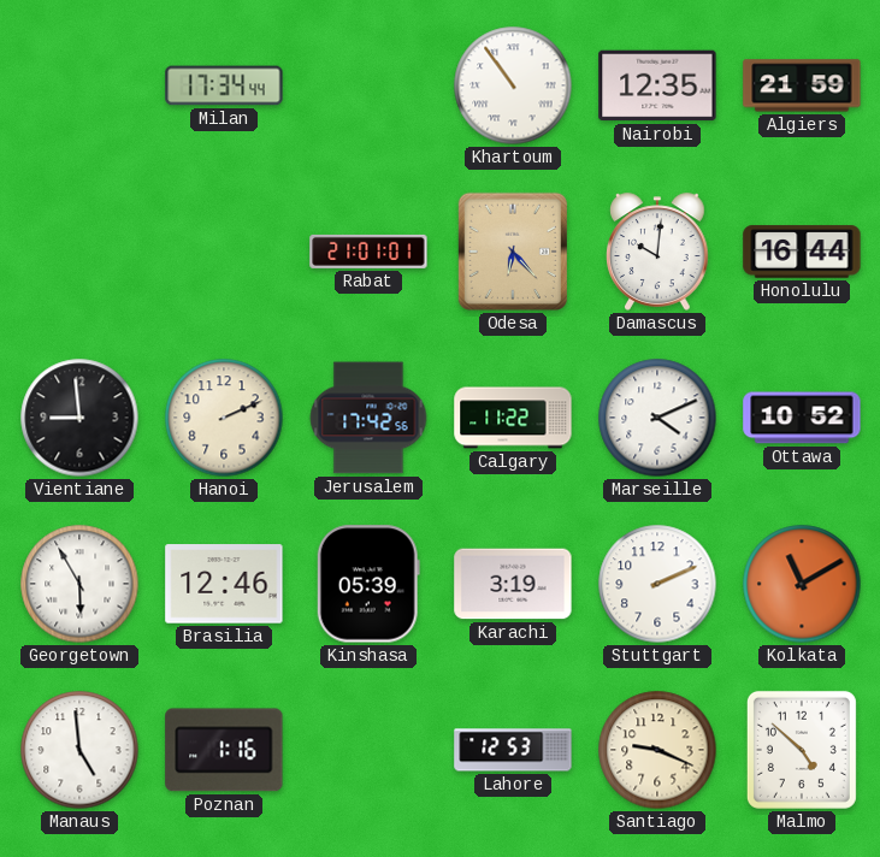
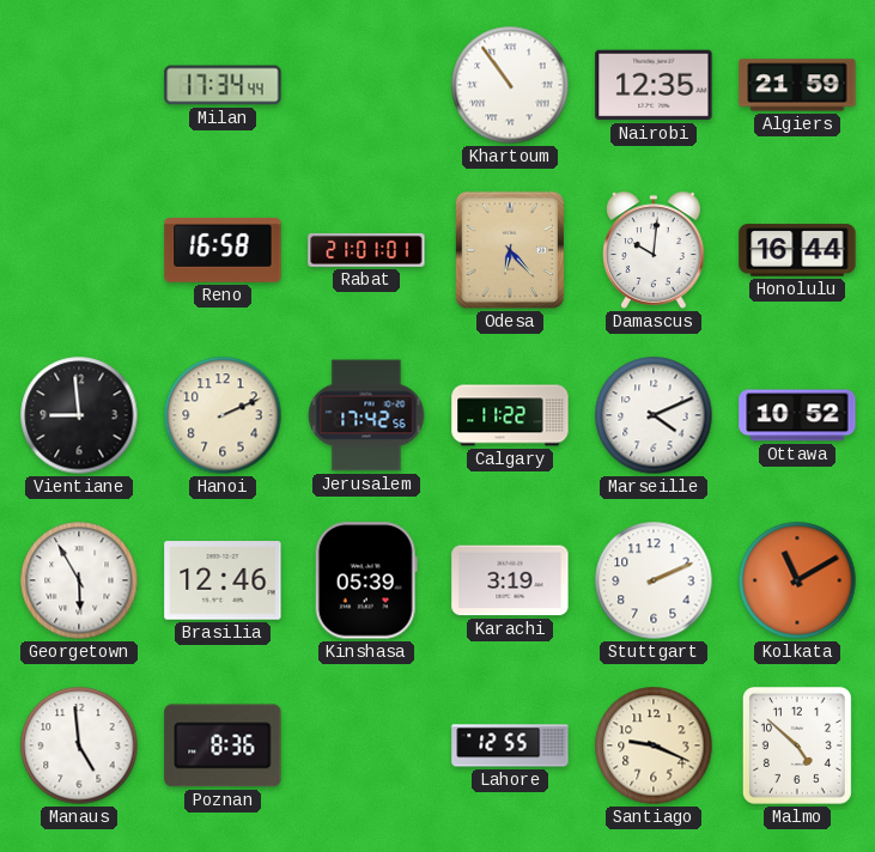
Reno: none -> 16:58 (223, 250)
Poznan: 1:16 -> 8:36 (223, 745)
Lahore: 12:53 -> 12:55 (510, 745)
